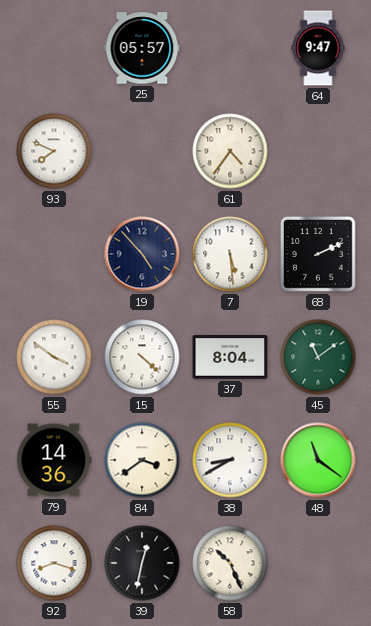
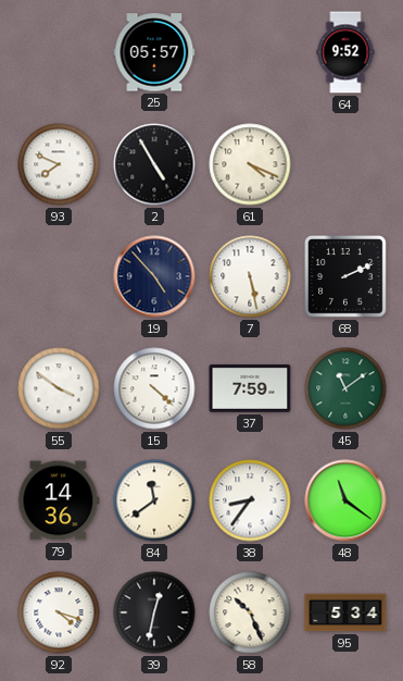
64: 9:47 -> 9:52 (345, 52)
2: none -> 4:55 (154, 164)
61: 4:36 -> 4:19 (250, 164)
7: 5:29 -> 5:28 (250, 276)
37: 8:04 -> 7:59 (250, 388)
84: 3:39 -> 11:39 (154, 500)
38: 8:40 -> 8:36 (250, 500)
92: 8:18 -> 4:18 (59, 612)
95: none -> 5:34 (345, 612)
